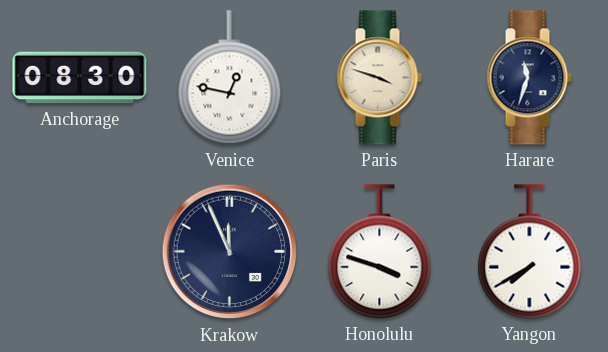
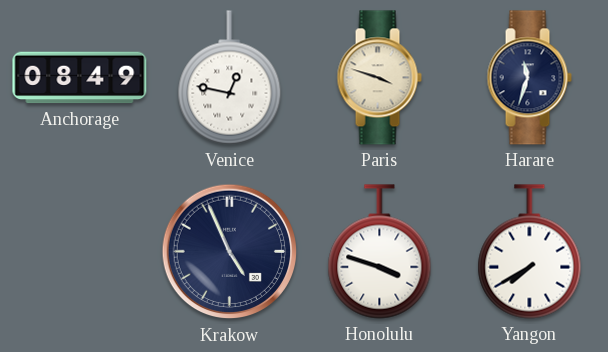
Anchorage: 08:30 -> 08:49 (80, 78)
Krakow: 11:56 -> 4:56 (230, 252)
